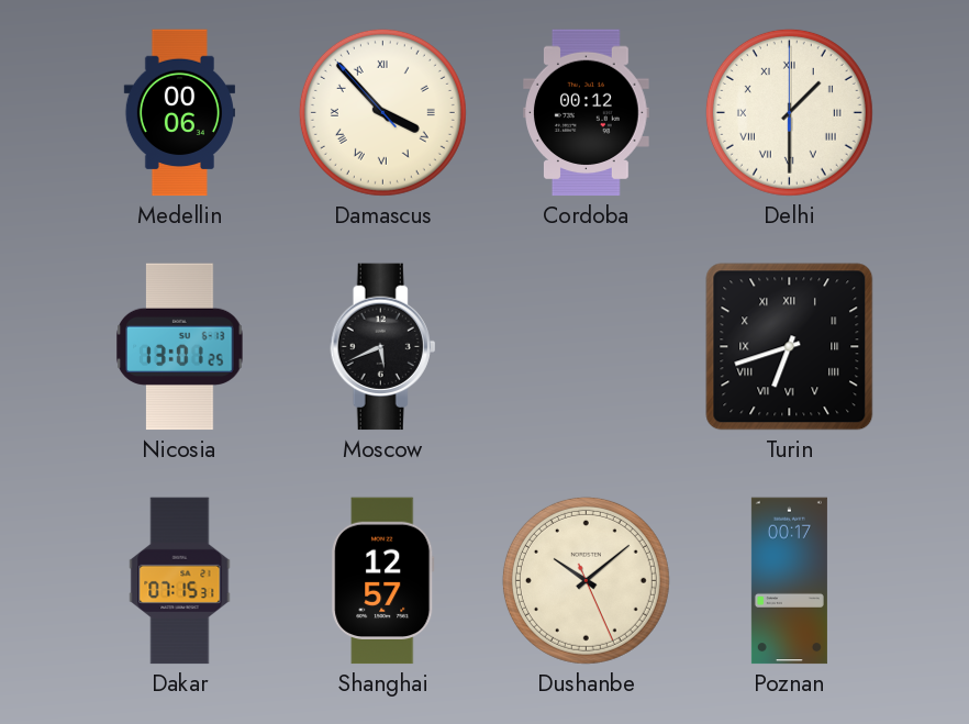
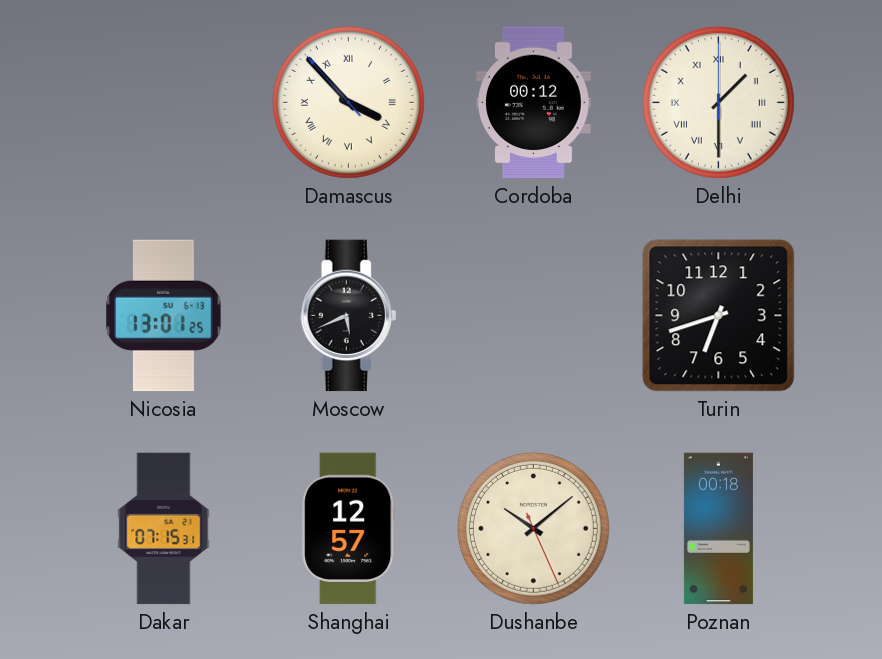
Medellin: 00:06 -> none (179, 113)
Turin numerals: Roman -> Arabic (719, 316)
Poznan: 00:17 -> 00:18 (718, 529)
